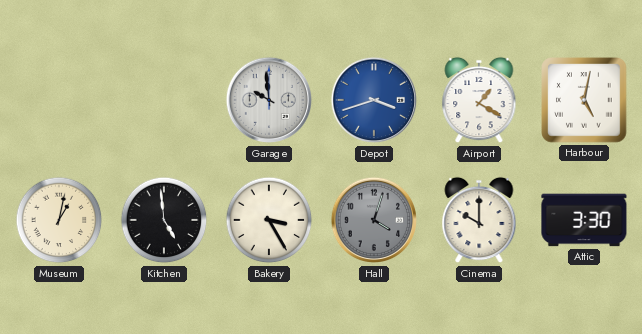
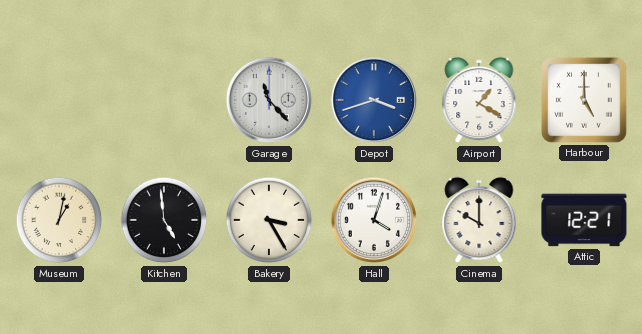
Garage: 9:59 -> 11:23 (269, 100)
Harbour: 5:02 -> 5:00 (584, 100)
Hall dial: grey -> white (374, 220)
Attic: 3:30 -> 12:21 (584, 220)
